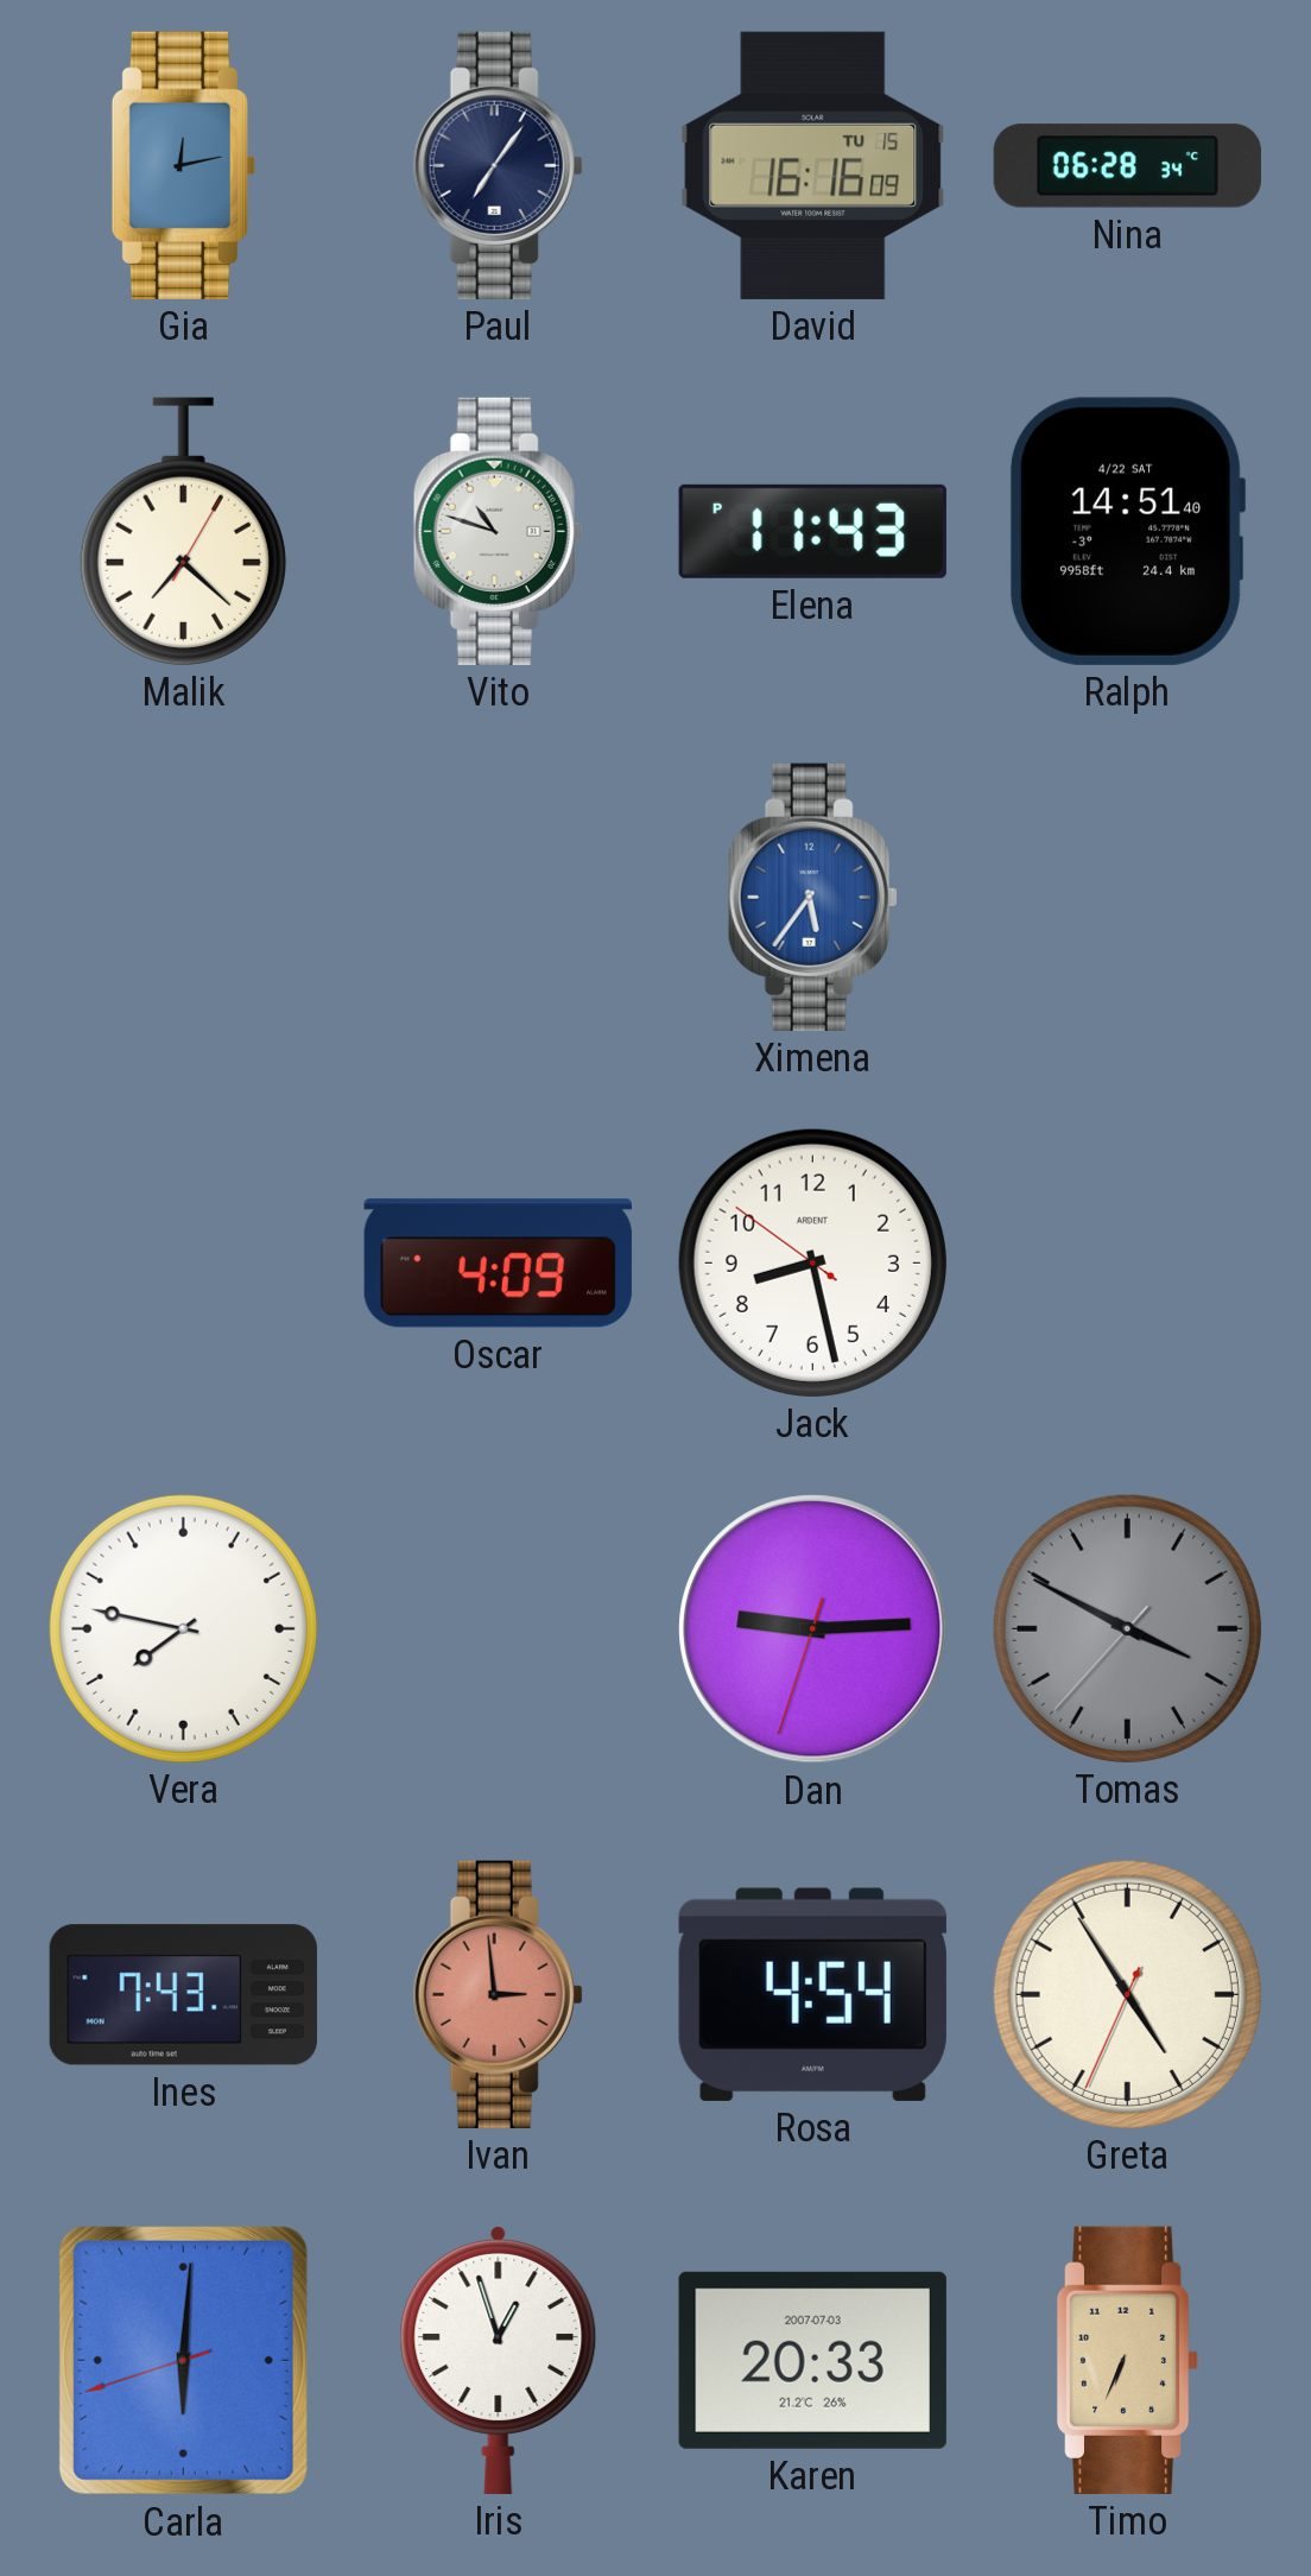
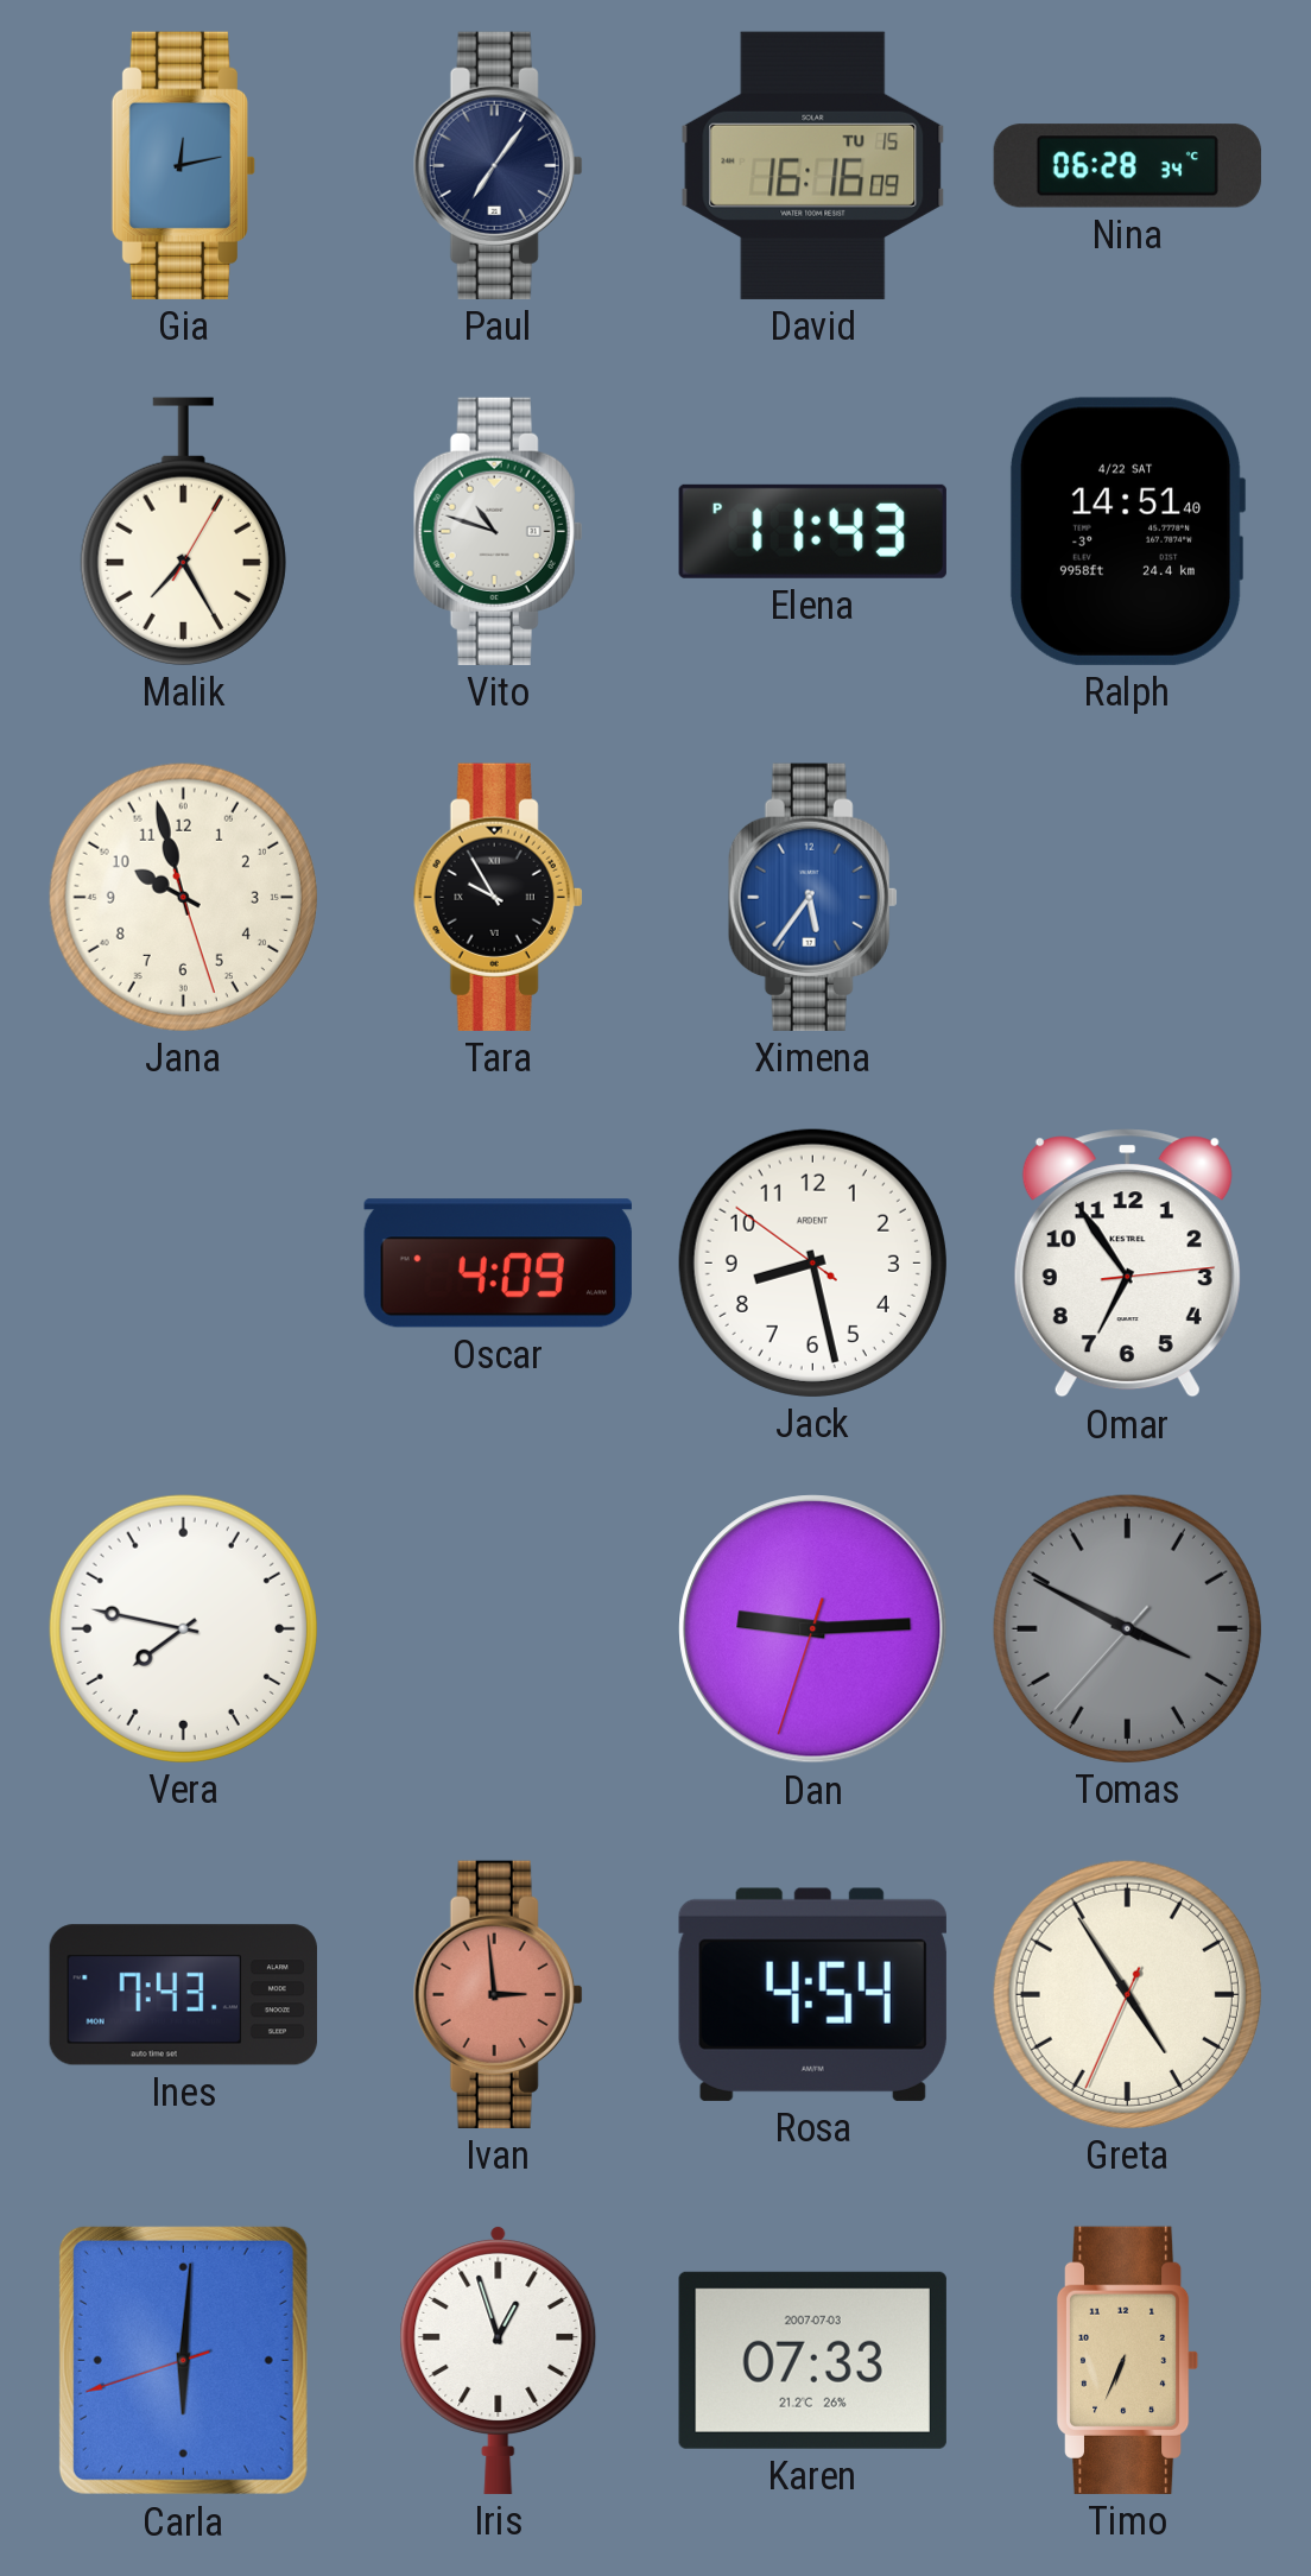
Malik: 7:22 -> 7:25 (183, 531)
Jana: none -> 9:57 (183, 897)
Tara: none -> 9:55 (498, 897)
Omar: none -> 6:54 (1127, 1264)
Karen: 20:33 -> 07:33 (812, 2360)
